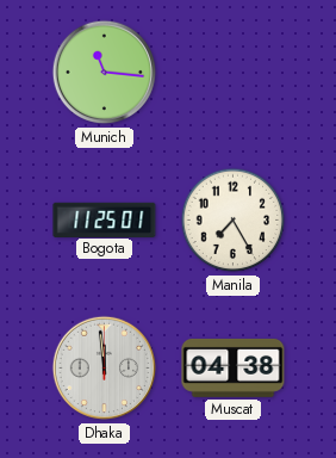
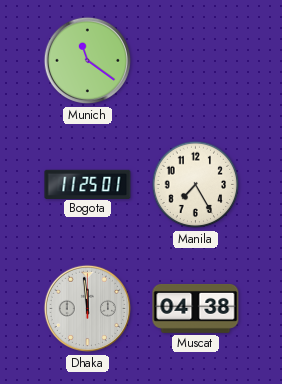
Munich: 11:16 -> 11:21 (88, 61)
